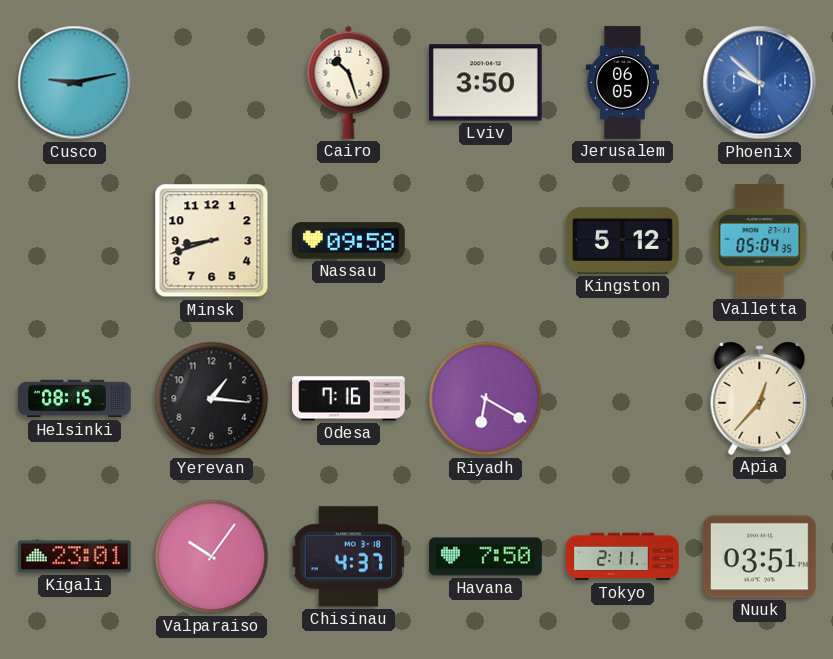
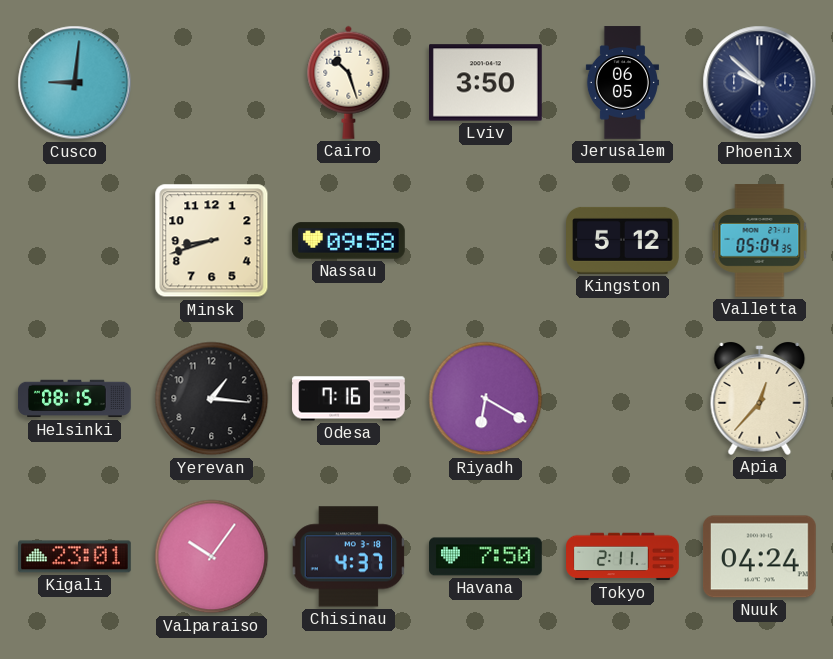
Cusco: 9:13 -> 9:01 (75, 83)
Phoenix dial: blue -> navy (760, 83)
Nuuk: 03:51 -> 04:24 (759, 557)
